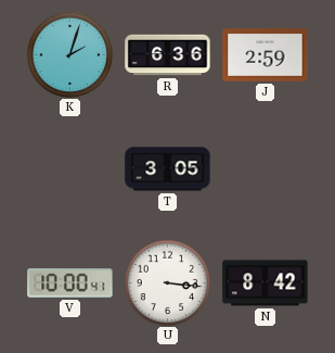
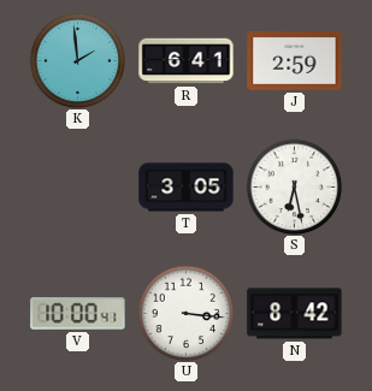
K: 2:03 -> 1:59 (77, 60)
R: 6:36 -> 6:41 (187, 61)
S: none -> 6:28 (294, 186)
